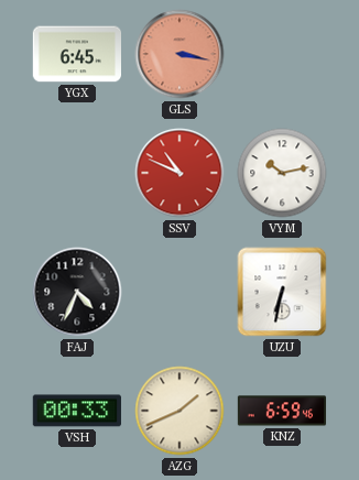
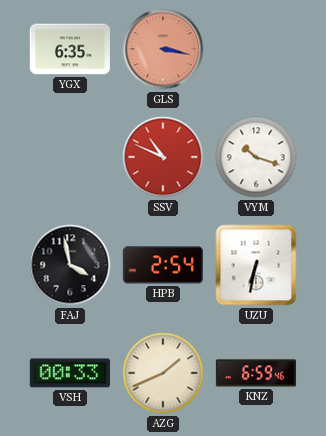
YGX: 6:45 -> 6:35 (69, 49)
VYM: 10:13 -> 10:18 (256, 157)
FAJ: 4:34 -> 3:58 (70, 265)
HPB: none -> 2:54 (162, 265)
